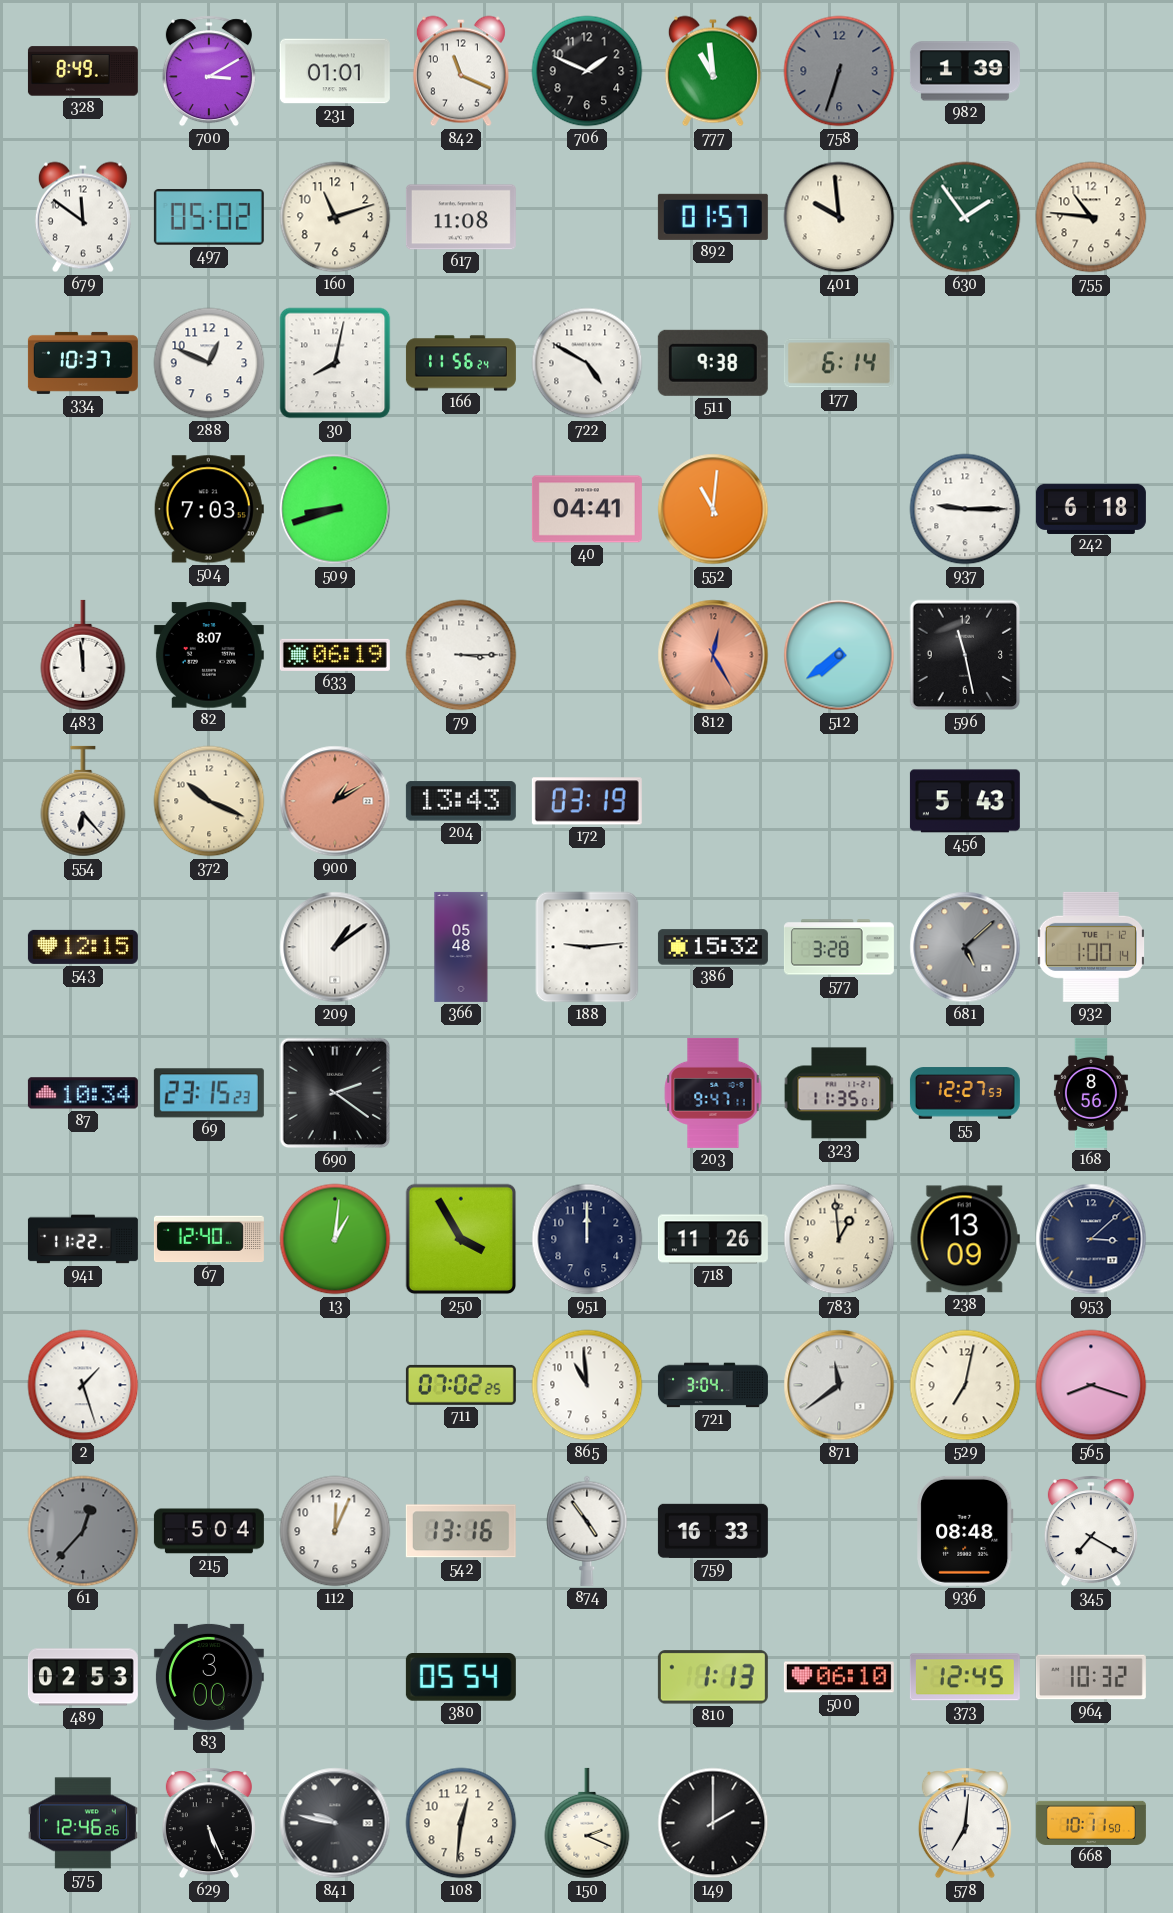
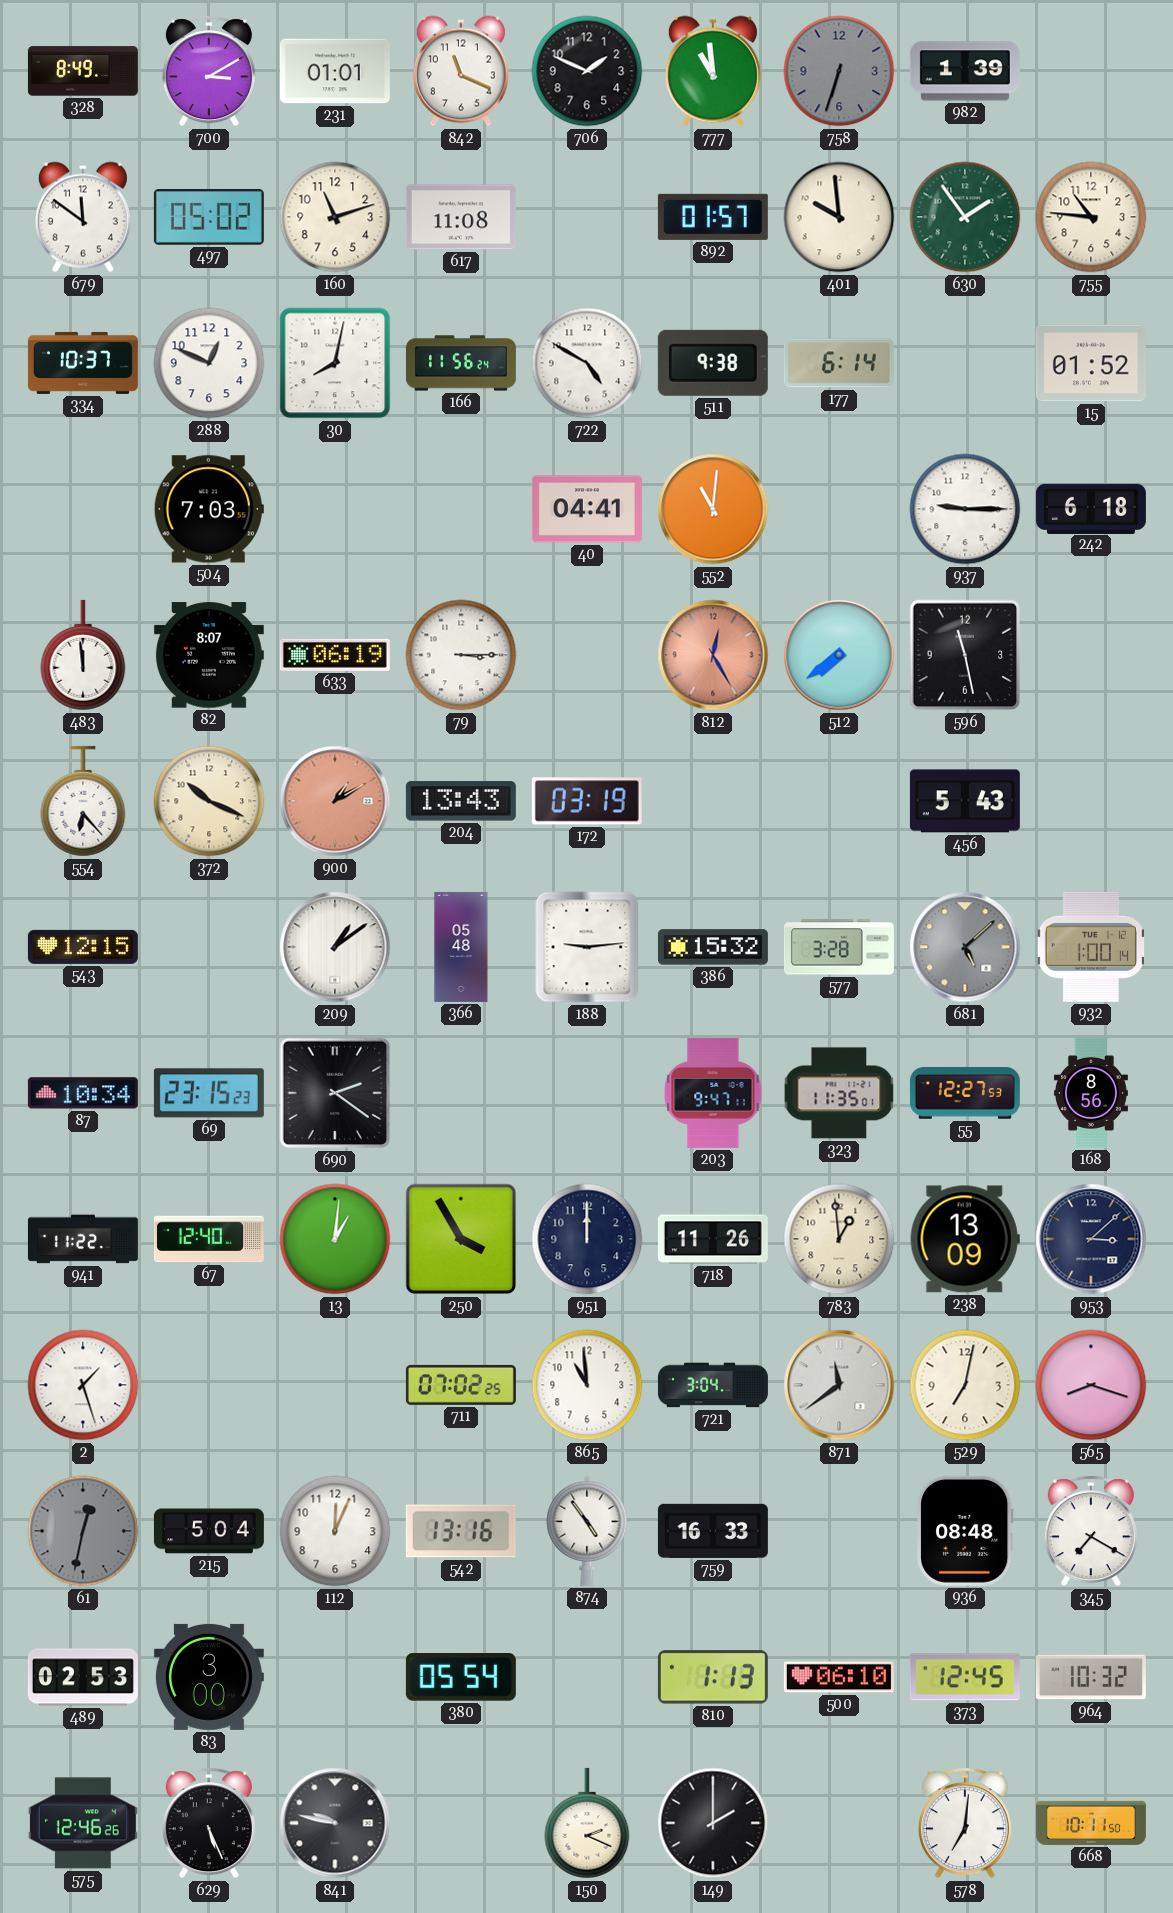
15: none -> 01:52 (1091, 363)
509: 8:42 -> none (335, 509)
61: 12:37 -> 12:32 (83, 1531)
108: 12:31 -> none (461, 1823)
